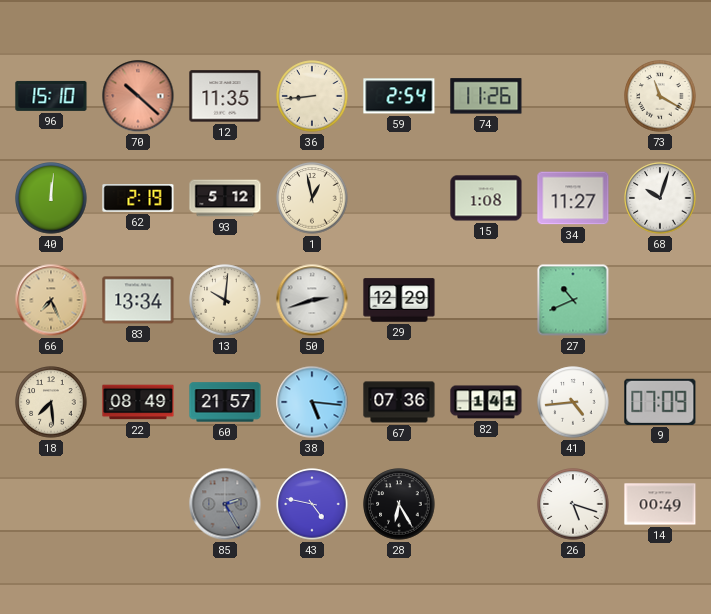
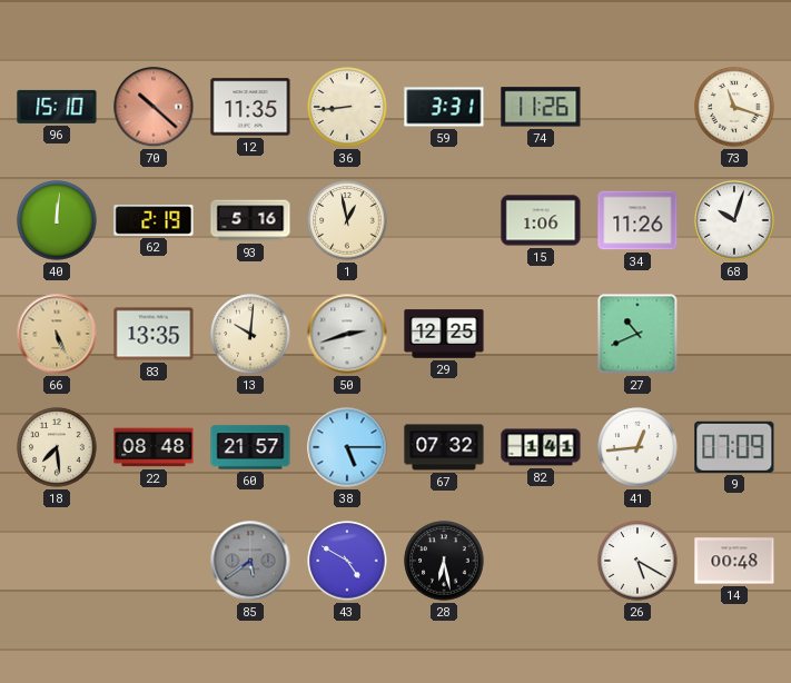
59: 2:54 -> 3:31 (444, 107)
73: 11:20 -> 11:18 (734, 107)
93: 5:12 -> 5:16 (250, 220)
15: 1:08 -> 1:06 (541, 220)
34: 11:27 -> 11:26 (637, 220)
66: 7:26 -> 5:26 (57, 334)
83: 13:34 -> 13:35 (154, 334)
29: 12:29 -> 12:25 (444, 334)
22: 08:49 -> 08:48 (154, 447)
38: 5:16 -> 5:15 (347, 447)
67: 07:36 -> 07:32 (444, 447)
41: 4:44 -> 12:44 (637, 447)
85: 2:25 -> 5:39 (250, 561)
43: 4:47 -> 4:50 (347, 561)
28: 6:25 -> 6:28 (444, 561)
26: 5:18 -> 5:20 (637, 561)
14: 00:49 -> 00:48 (734, 561)
